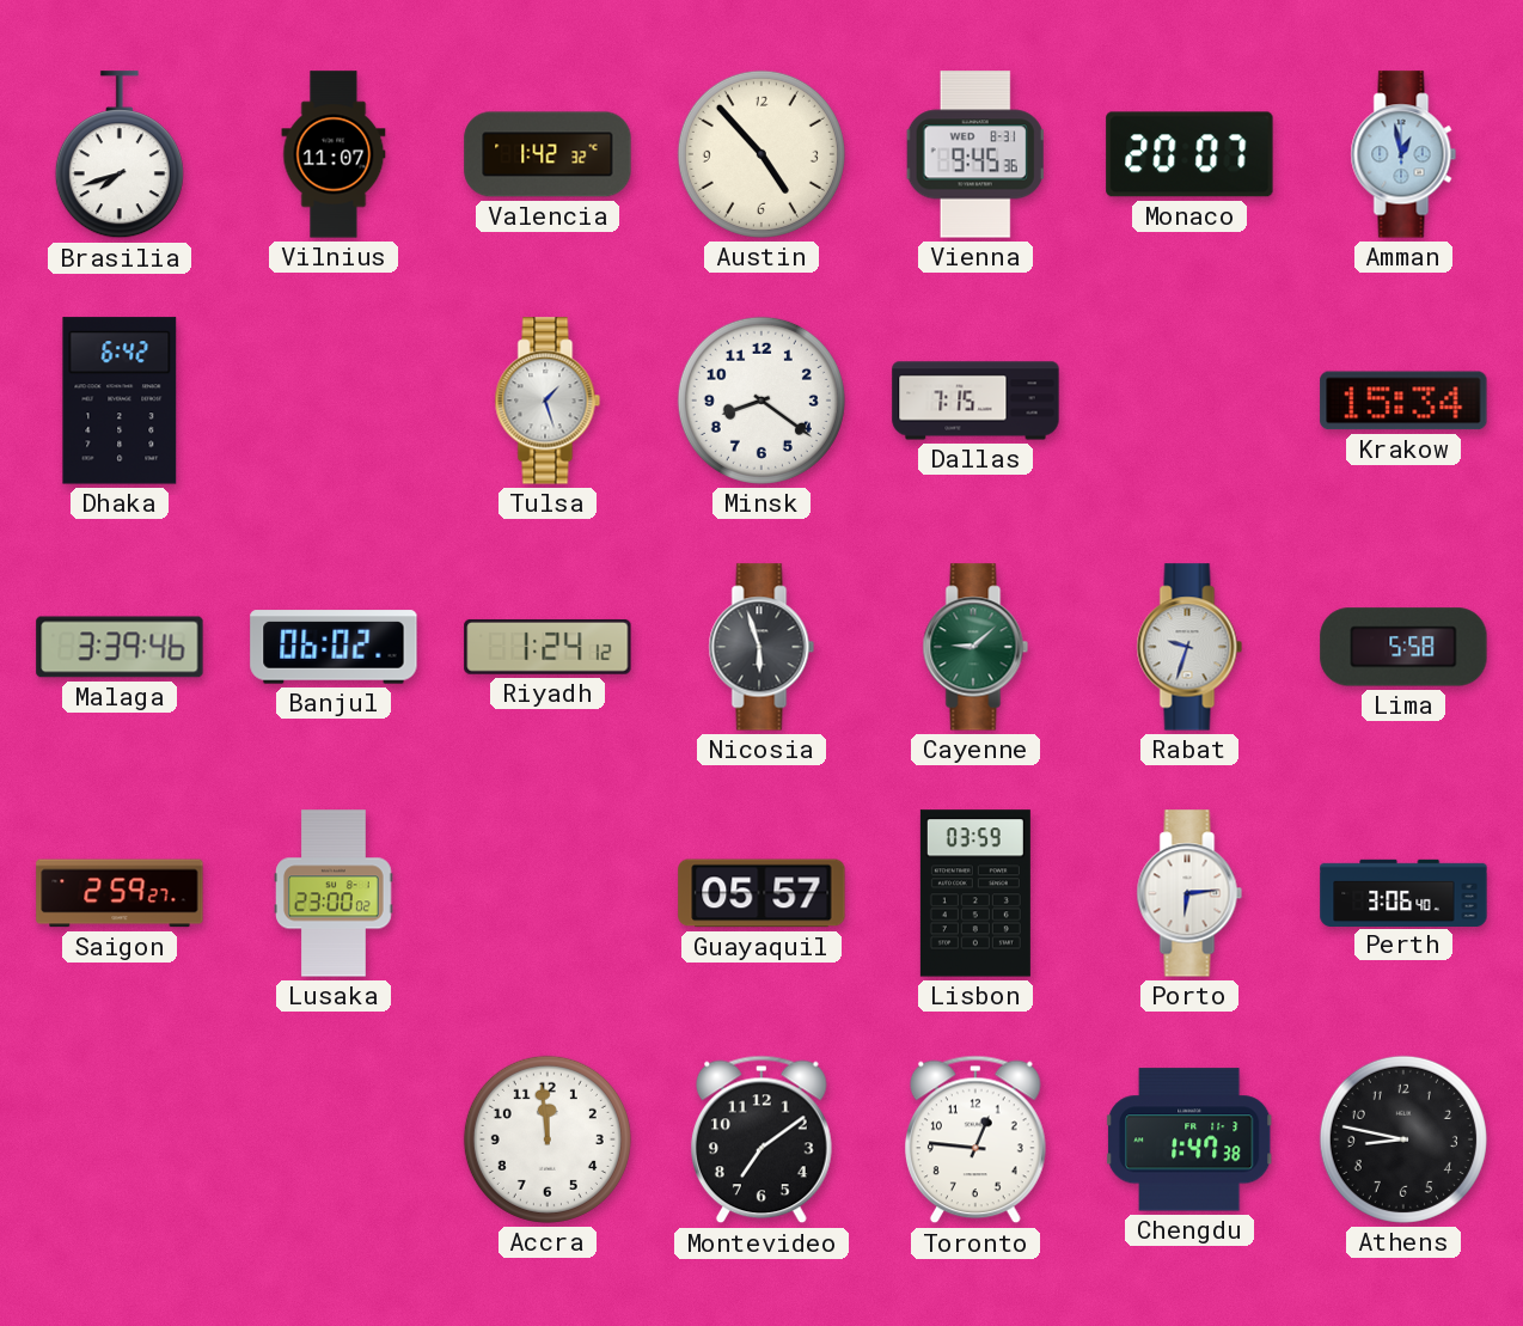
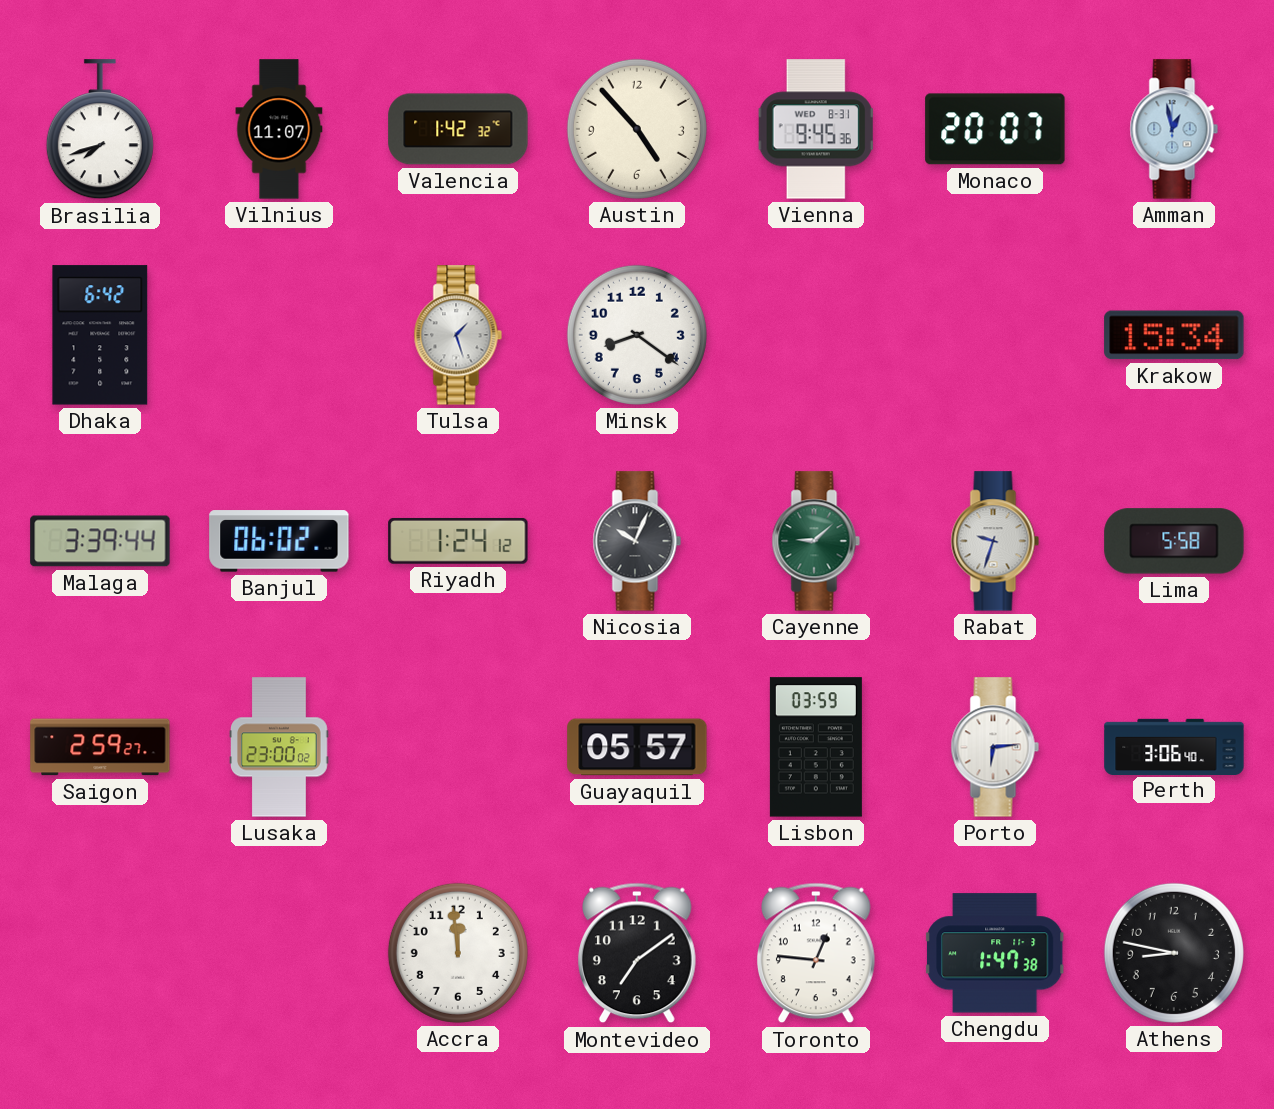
Dallas: 7:15 -> none (975, 401)
Malaga: 3:39:46 -> 3:39:44 (100, 541)
Nicosia: 5:57 -> 10:04 (637, 541)
